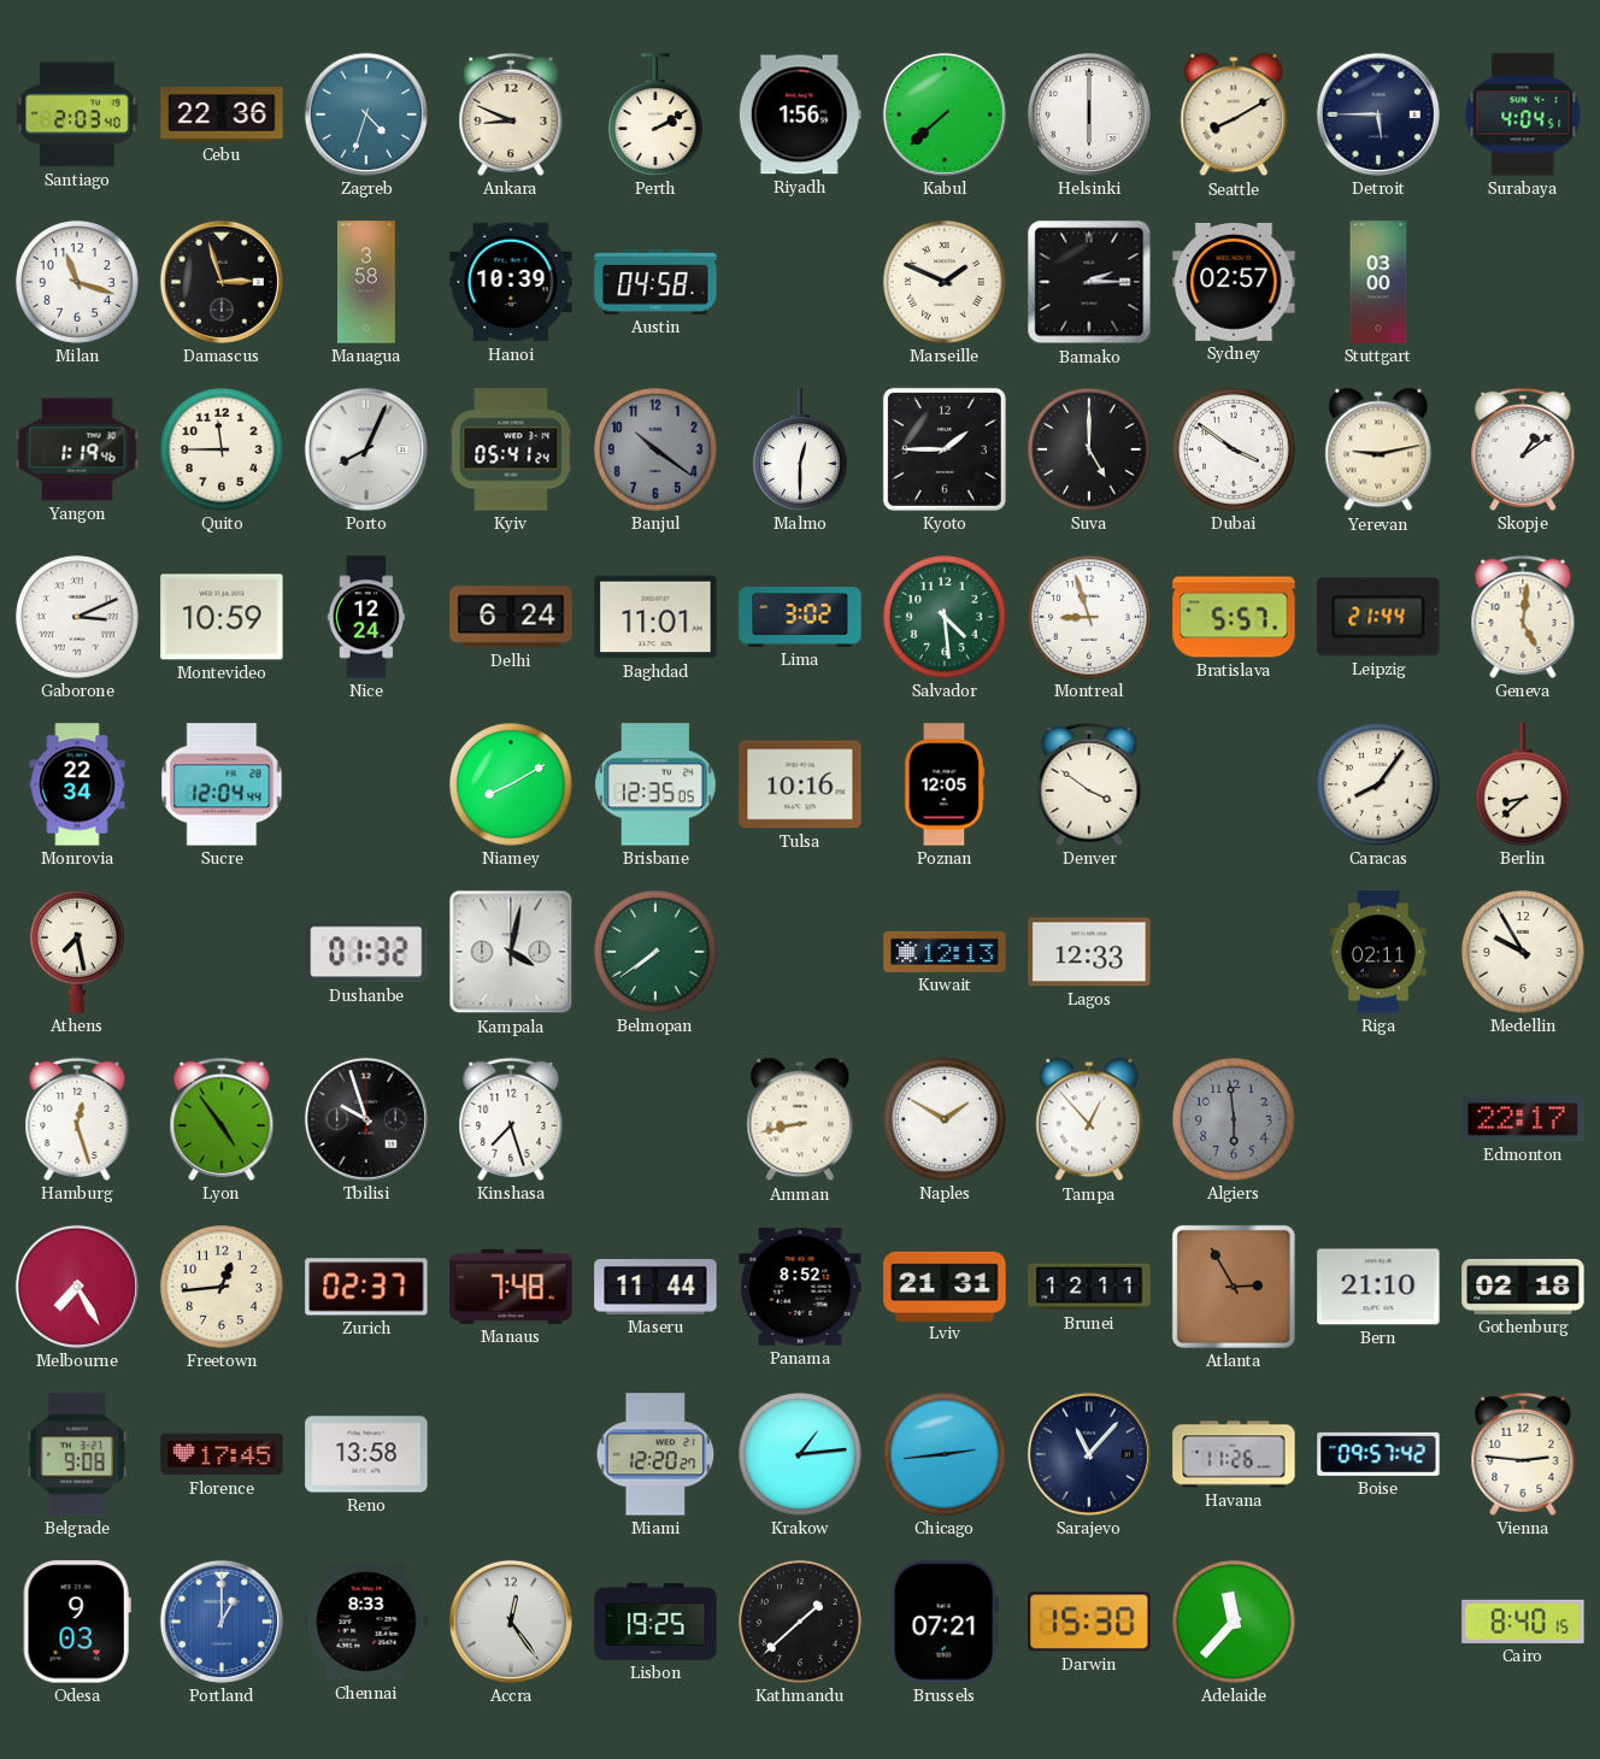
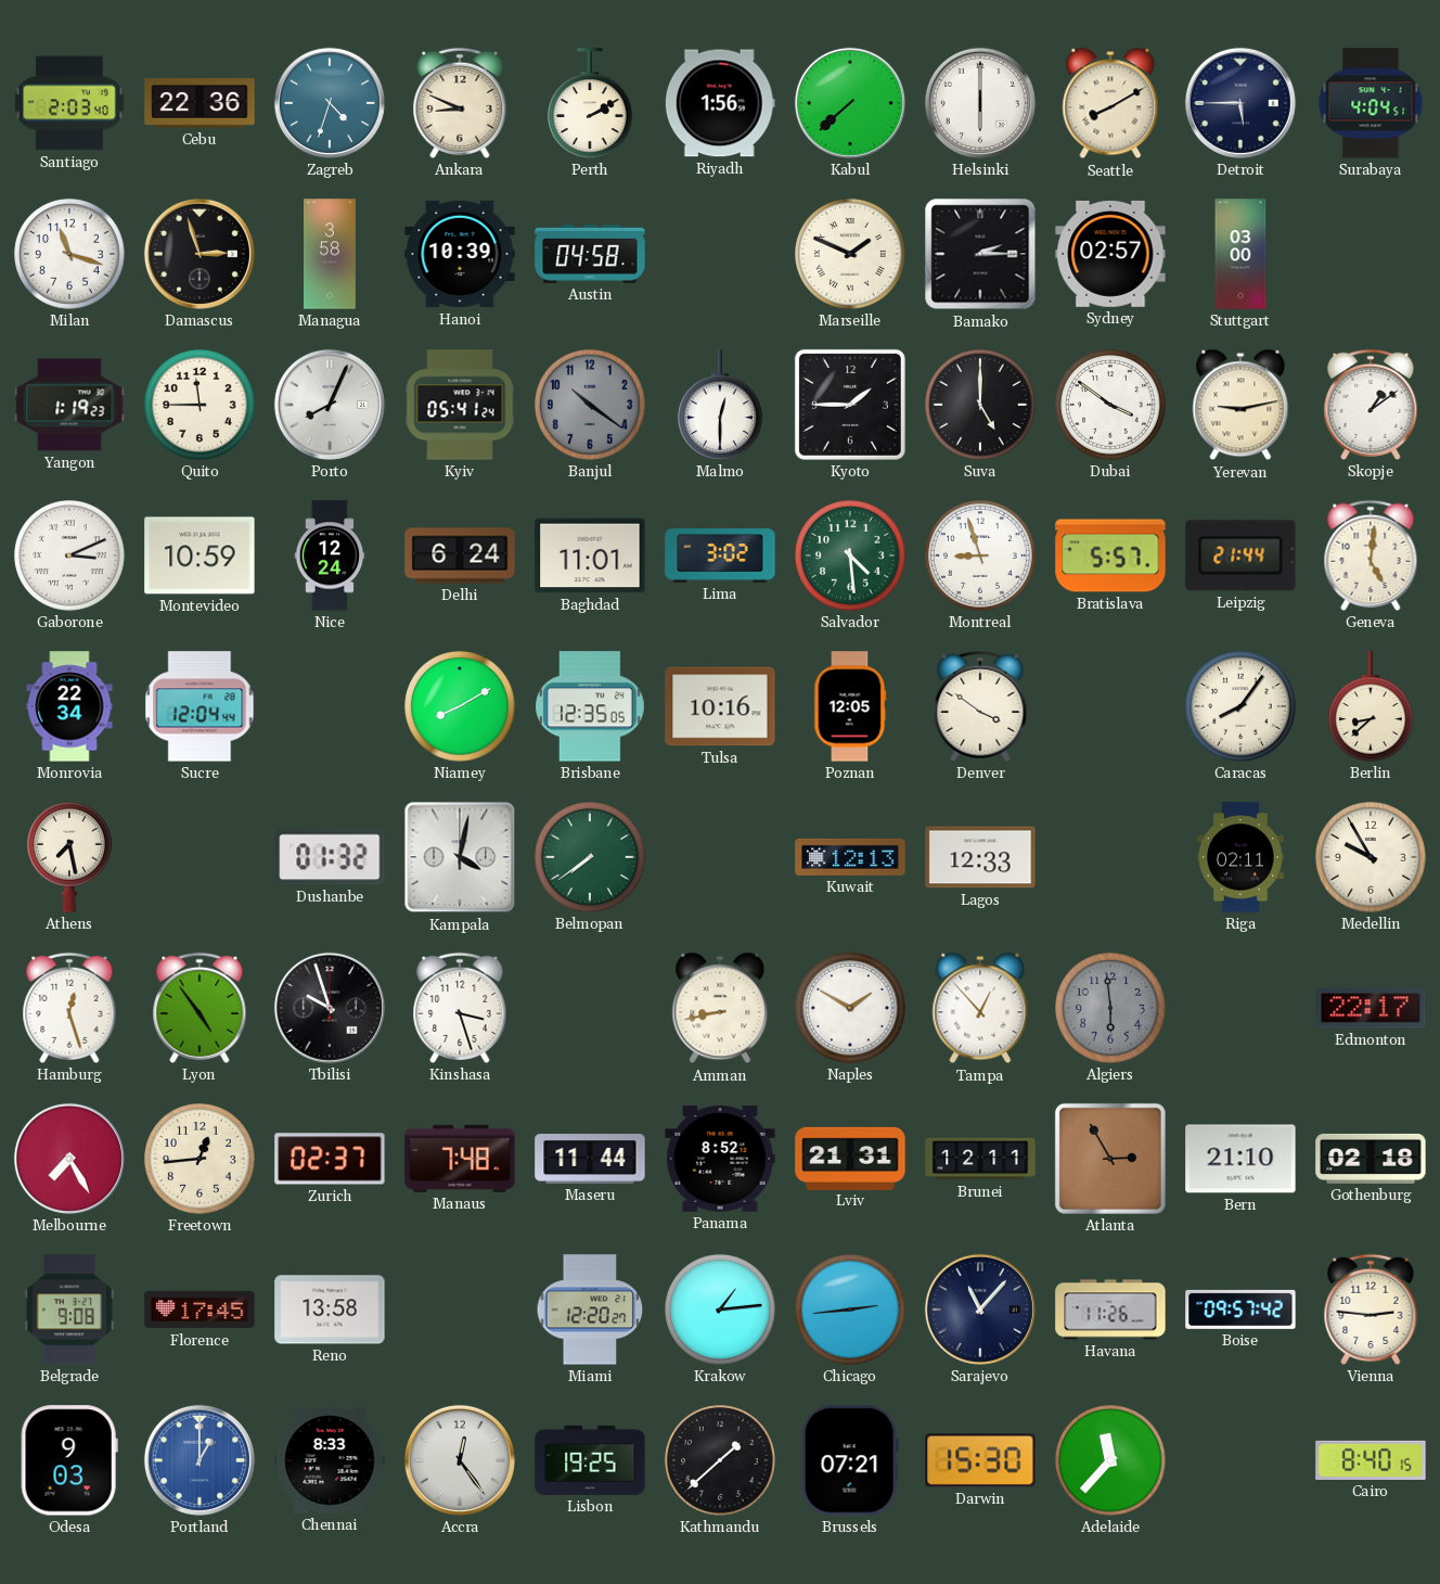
Yangon: 1:19:46 -> 1:19:23 (69, 405)
Kinshasa: 7:27 -> 3:27 (460, 1008)
